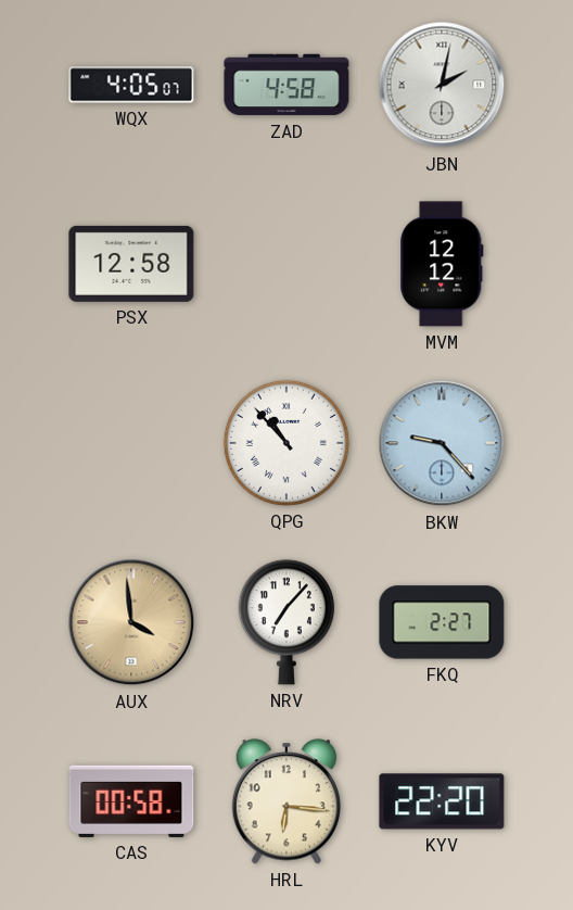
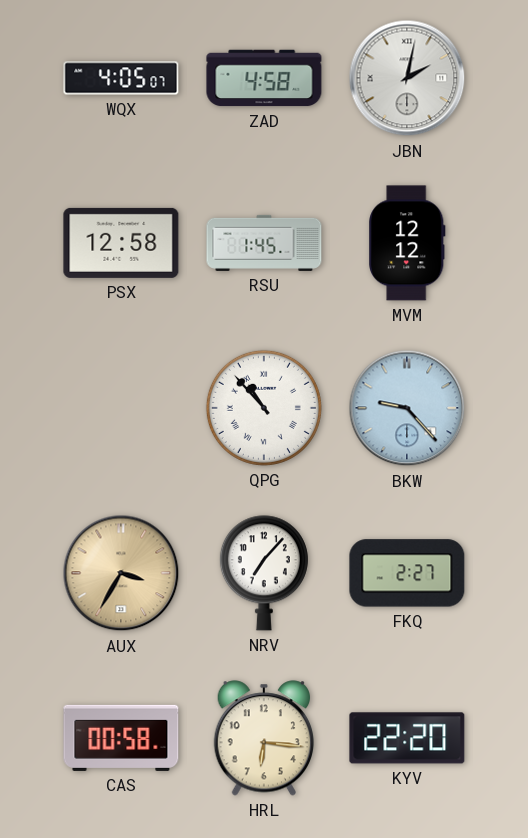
RSU: none -> 1:45 (264, 243)
AUX: 3:59 -> 3:35 (121, 573)
